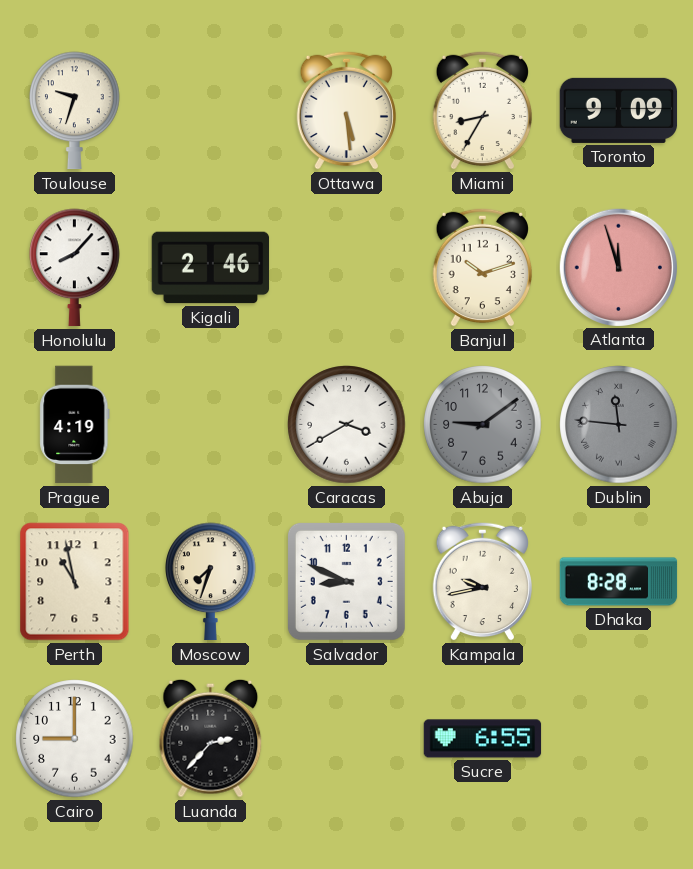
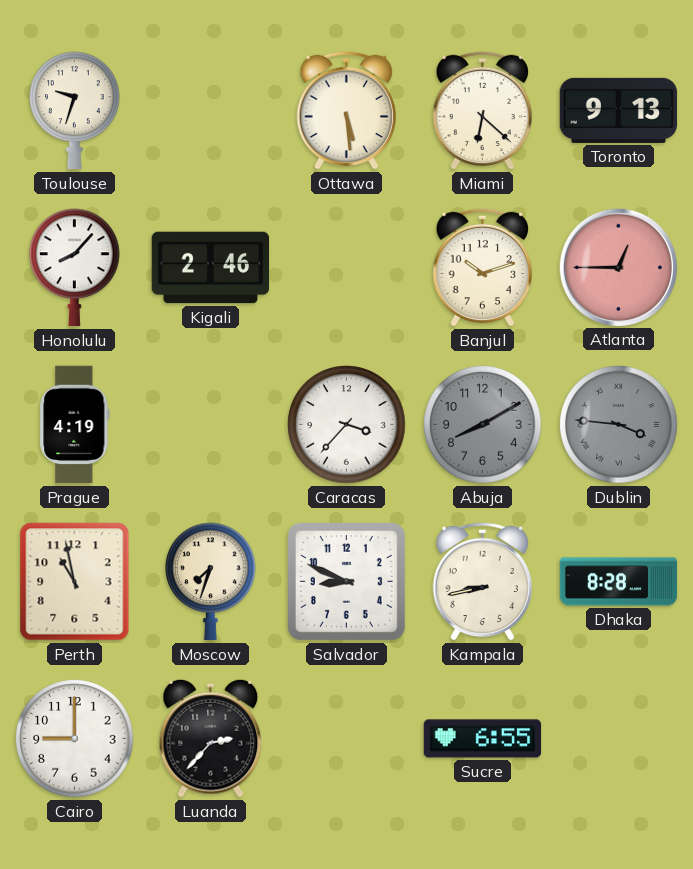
Miami: 8:35 -> 6:22 (482, 110)
Toronto: 9:09 -> 9:13 (619, 110)
Atlanta: 11:57 -> 12:45 (618, 267)
Caracas: 3:40 -> 3:37 (347, 425)
Abuja: 9:09 -> 8:10 (483, 425)
Dublin: 11:46 -> 3:46 (619, 425)
Kampala: 9:43 -> 8:43 (482, 581)
